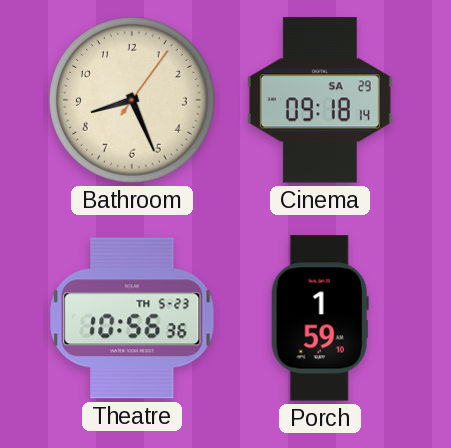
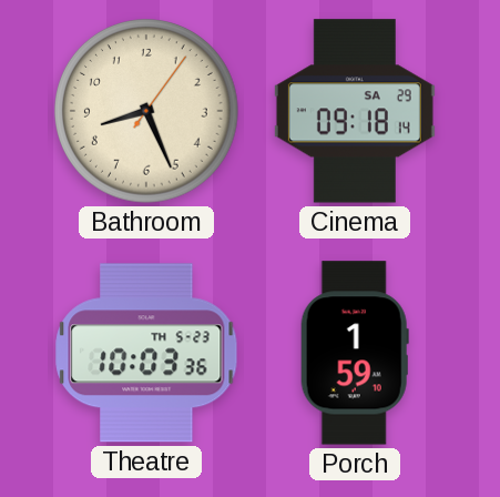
Theatre: 10:56 -> 10:03 (146, 353)
